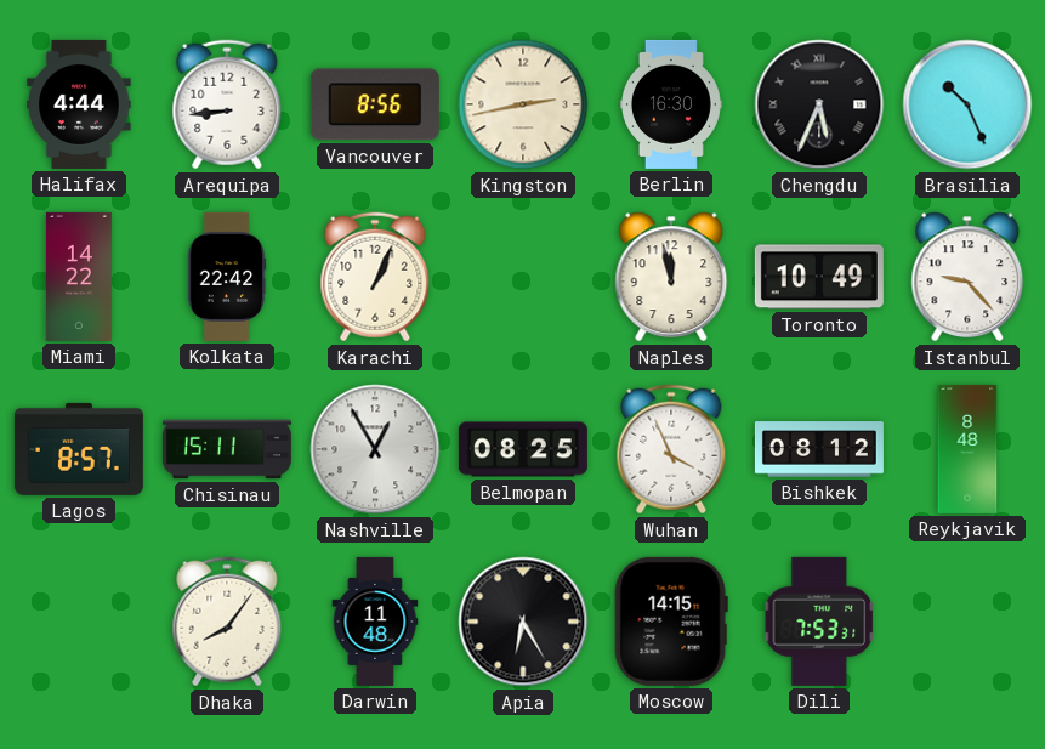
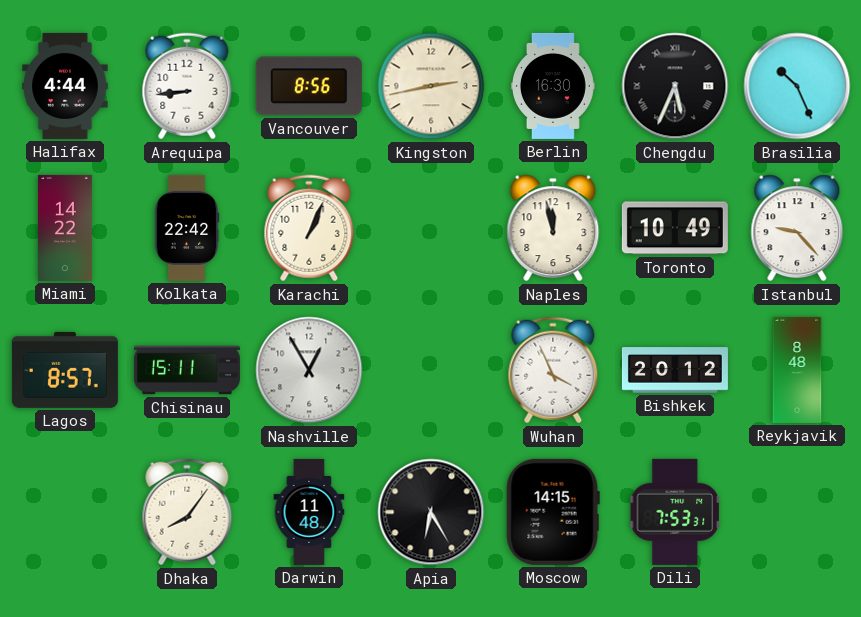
Belmopan: 08:25 -> none (523, 449)
Bishkek: 08:12 -> 20:12 (675, 370)
